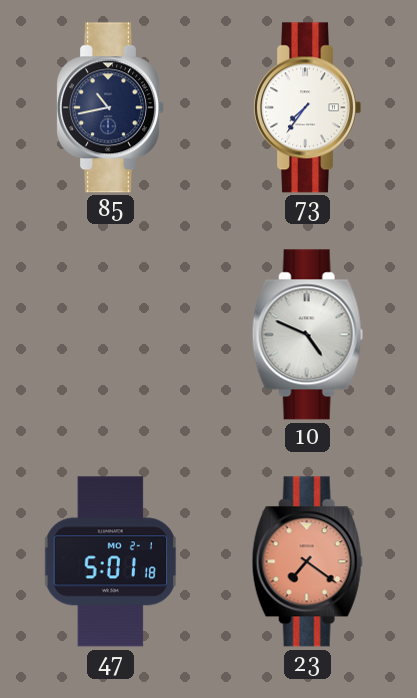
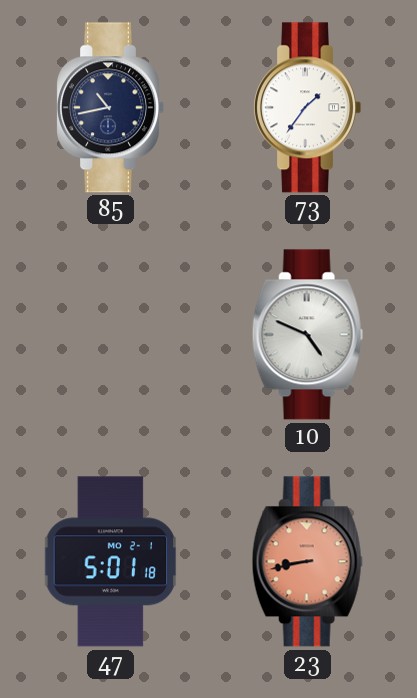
73: 7:36 -> 1:36 (307, 108)
23: 7:21 -> 8:43 (307, 562)
